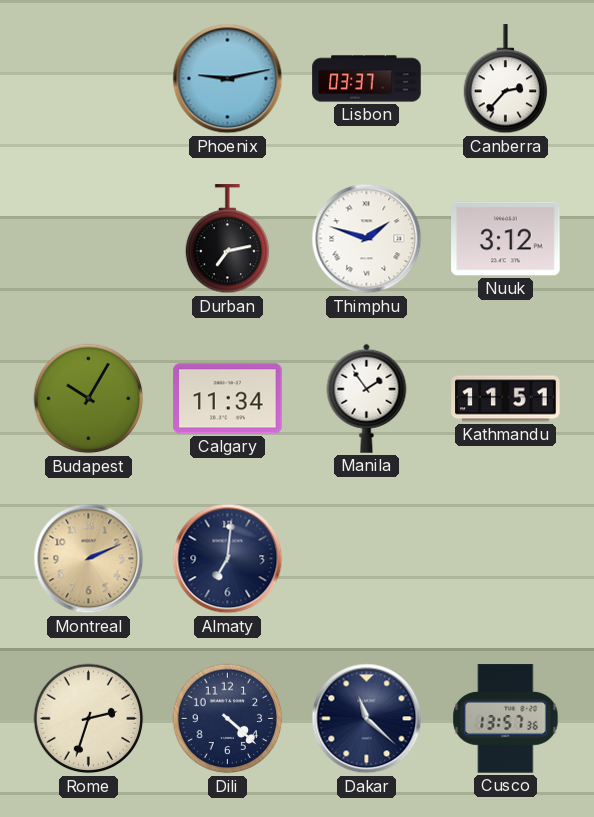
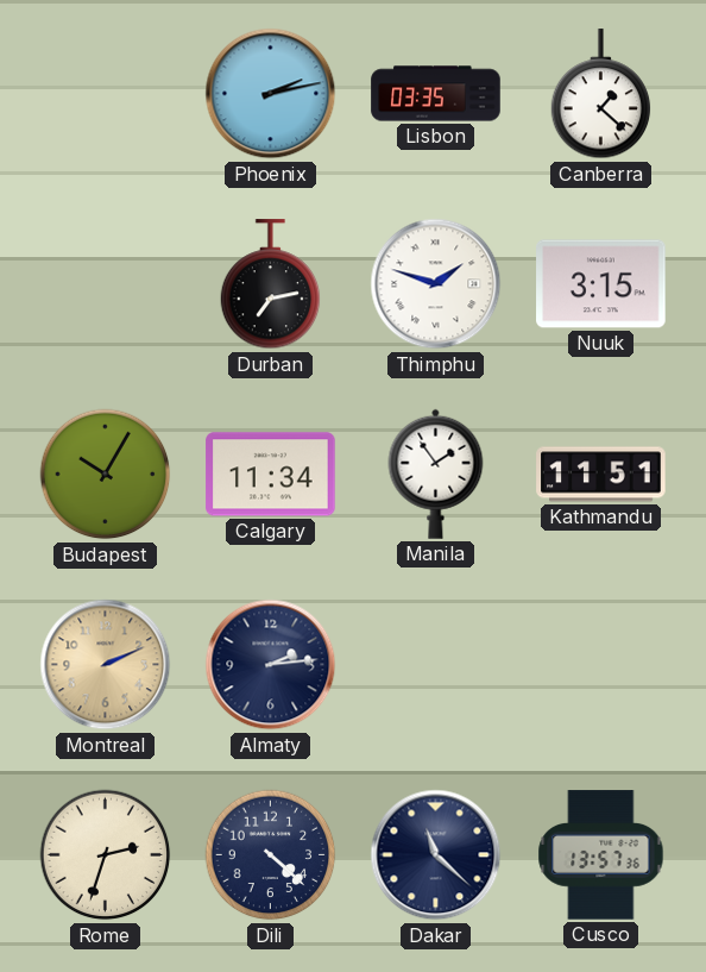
Phoenix: 9:13 -> 2:13 (271, 94)
Lisbon: 03:37 -> 03:35 (436, 94)
Canberra: 2:37 -> 1:22 (601, 94)
Nuuk: 3:12 -> 3:15 (601, 284)
Almaty: 7:01 -> 2:14 (271, 665)
